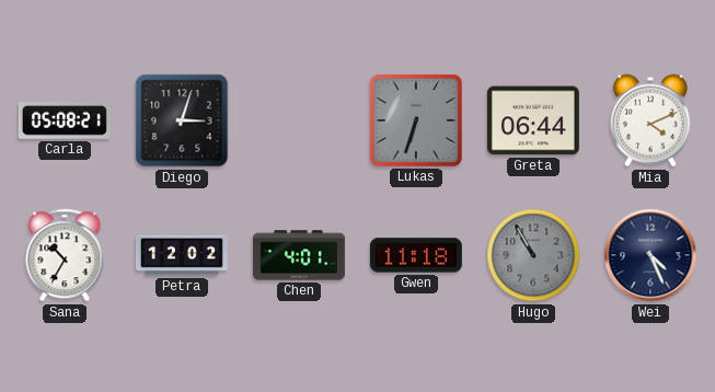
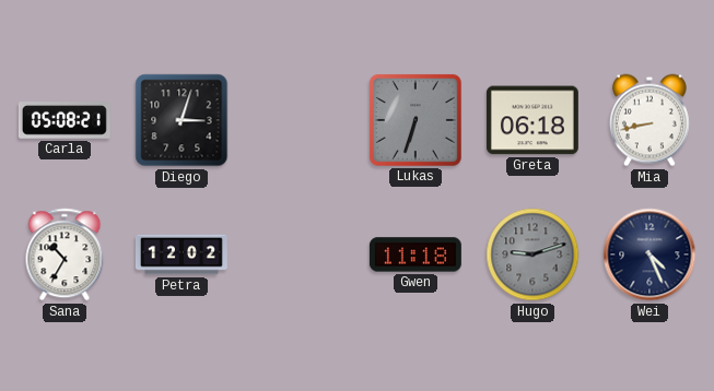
Greta: 06:44 -> 06:18 (532, 120)
Mia: 4:11 -> 8:43 (649, 120)
Chen: 4:01 -> none (299, 255)
Hugo: 10:55 -> 9:12 (532, 254)
